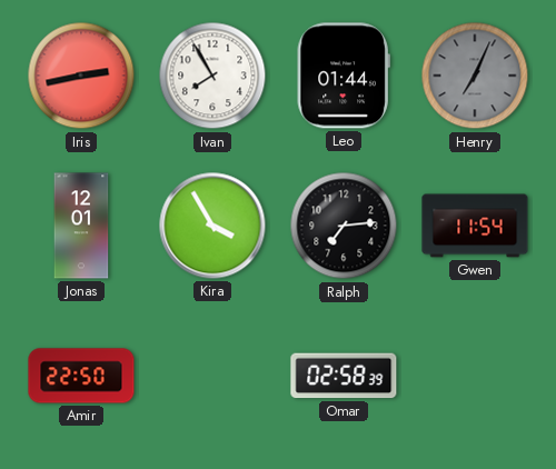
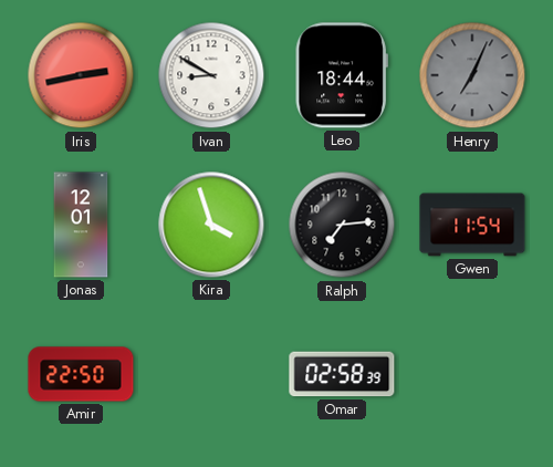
Ivan: 7:55 -> 8:50 (211, 75)
Leo: 01:44 -> 18:44 (342, 75)
Kira: 3:55 -> 3:57 (211, 225)
